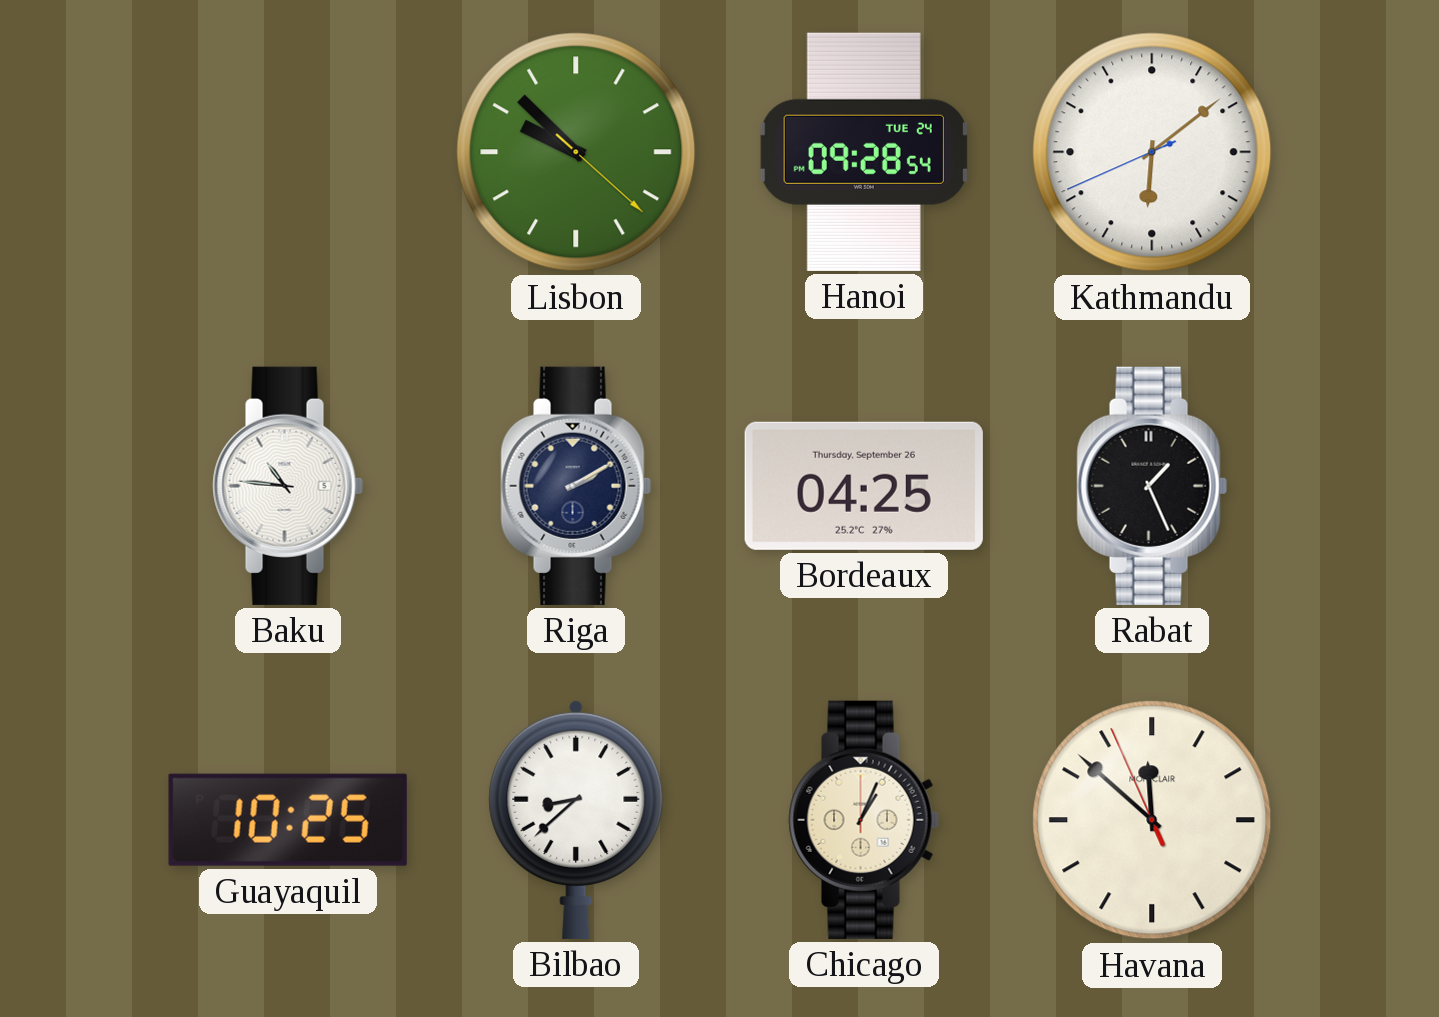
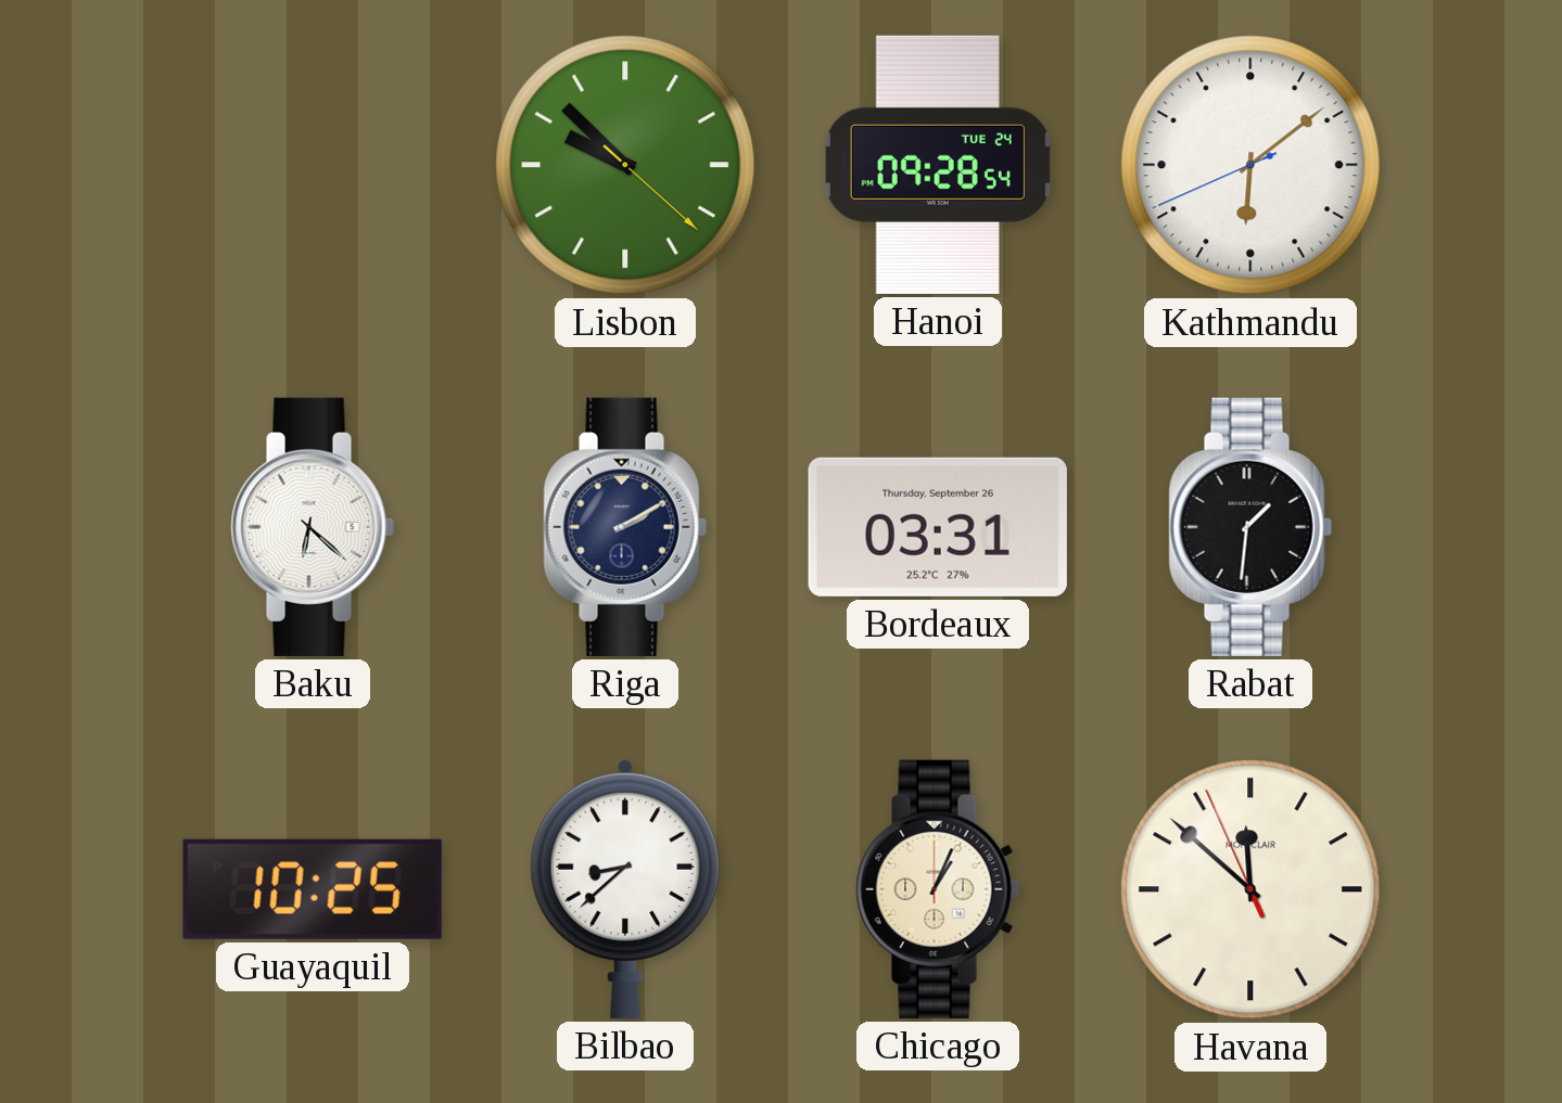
Baku: 10:46 -> 6:22 (313, 527)
Bordeaux: 04:25 -> 03:31 (938, 527)
Rabat: 1:26 -> 1:31 (1250, 527)
